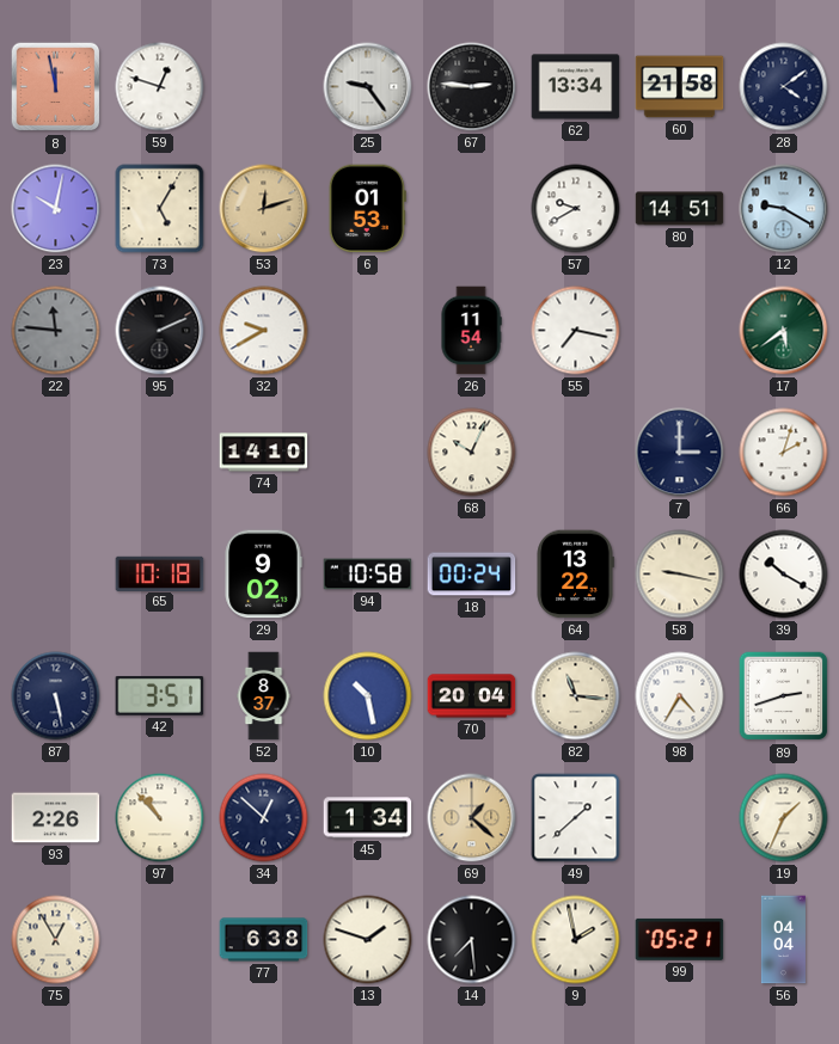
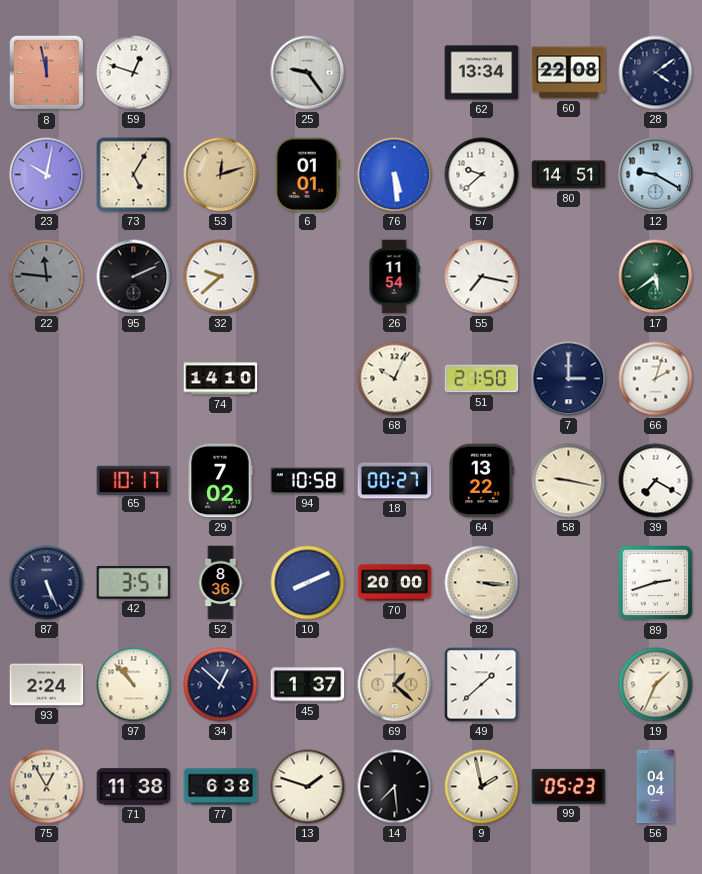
67: 2:46 -> none (472, 87)
60: 21:58 -> 22:08 (569, 73)
6: 01:53 -> 01:01 (307, 175)
76: none -> 5:29 (395, 175)
57: 9:40 -> 9:38 (482, 175)
32: 9:40 -> 9:38 (221, 277)
51: none -> 21:50 (482, 379)
65: 10:18 -> 10:17 (134, 480)
29: 9:02 -> 7:02 (220, 481)
18: 00:24 -> 00:27 (395, 481)
39: 10:20 -> 7:20 (656, 481)
87: 5:28 -> 5:26 (47, 583)
52: 8:37 -> 8:36 (221, 583)
10: 10:28 -> 8:11 (308, 583)
70: 20:04 -> 20:00 (395, 583)
82: 11:16 -> 3:16 (482, 583)
98: 4:35 -> none (680, 696)
93: 2:26 -> 2:24 (47, 685)
45: 1:34 -> 1:37 (308, 685)
71: none -> 11:38 (134, 787)
99: 05:21 -> 05:23 (569, 786)
